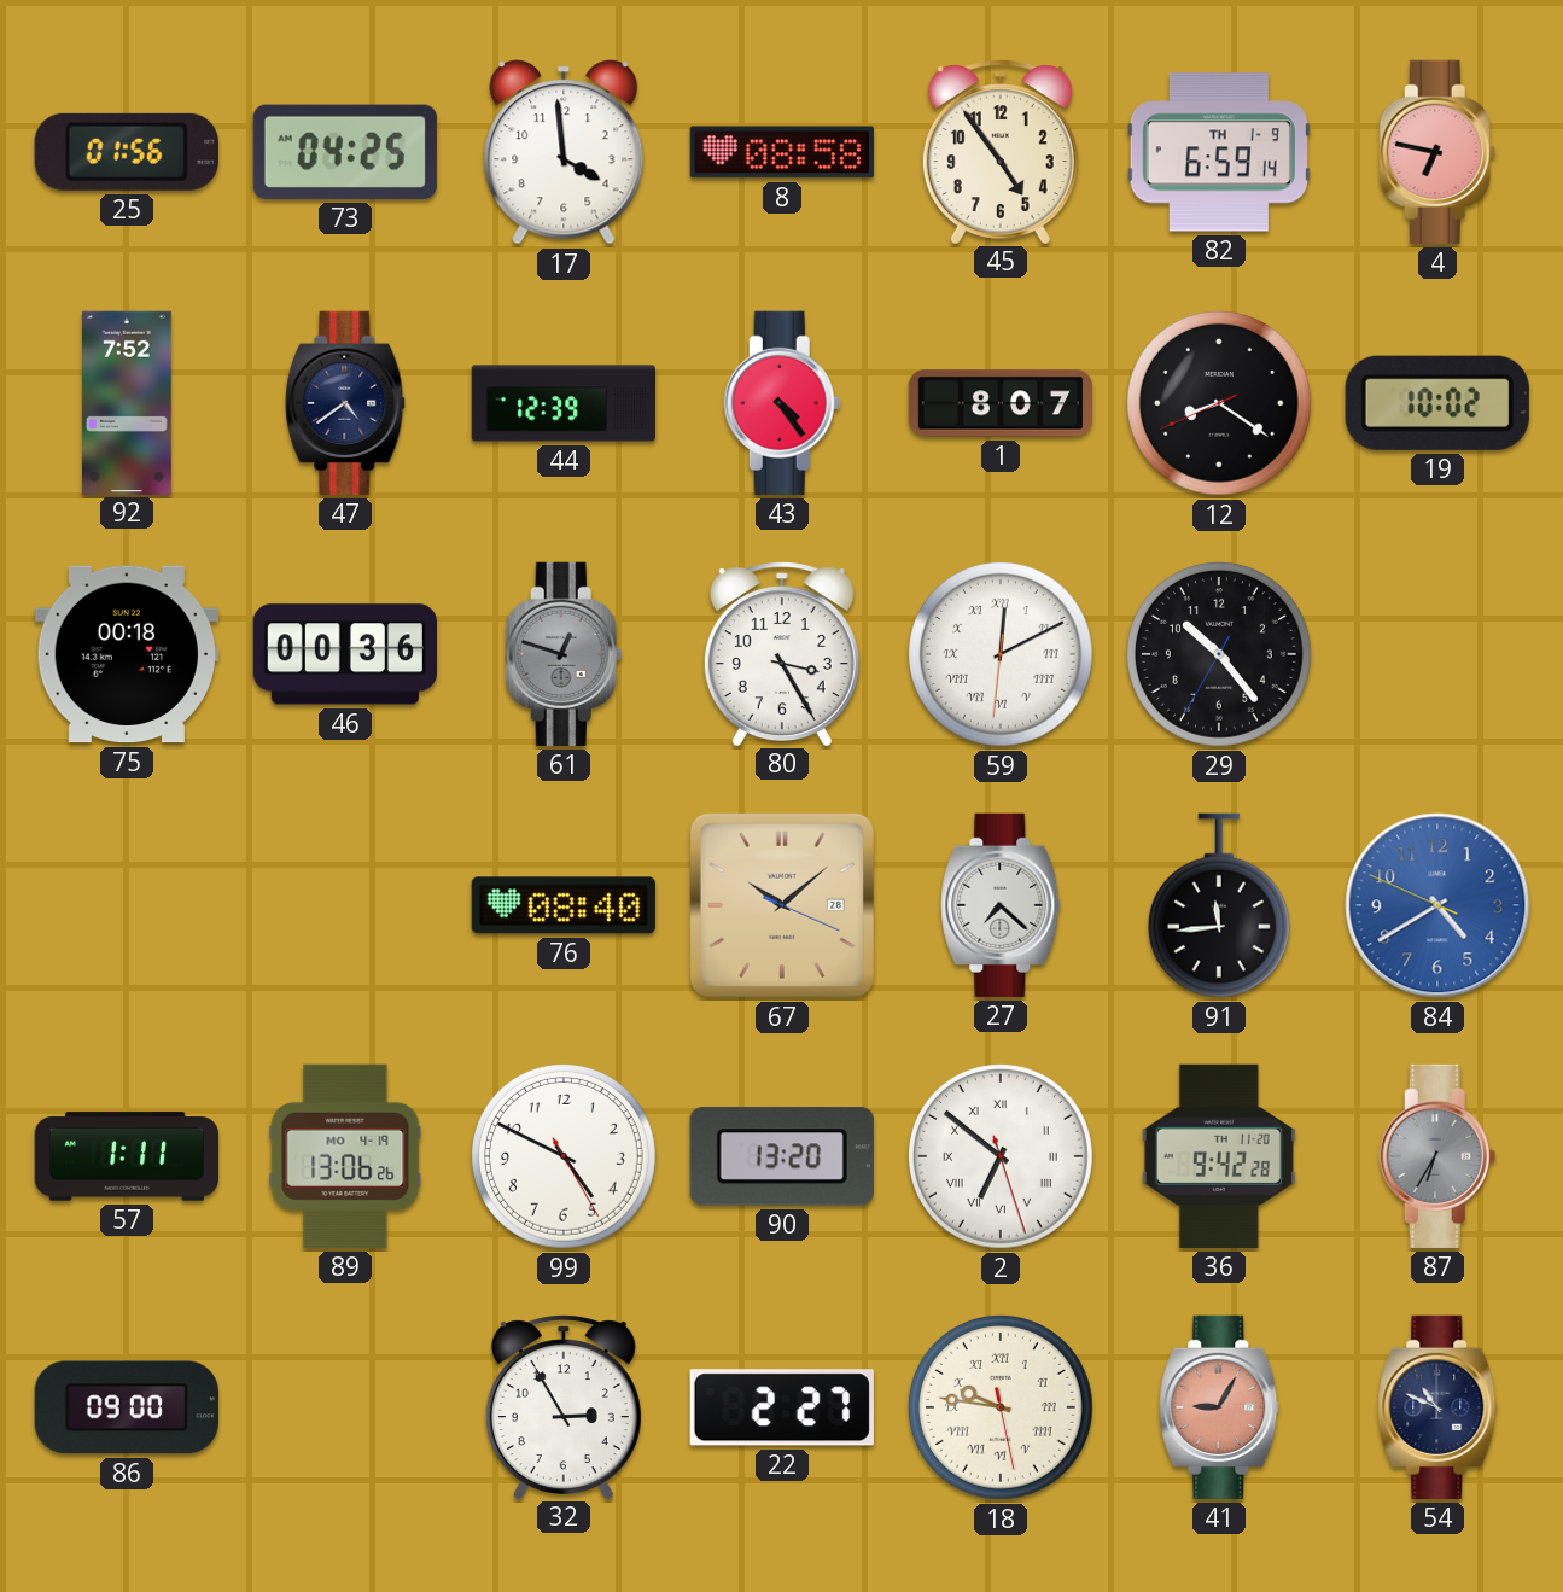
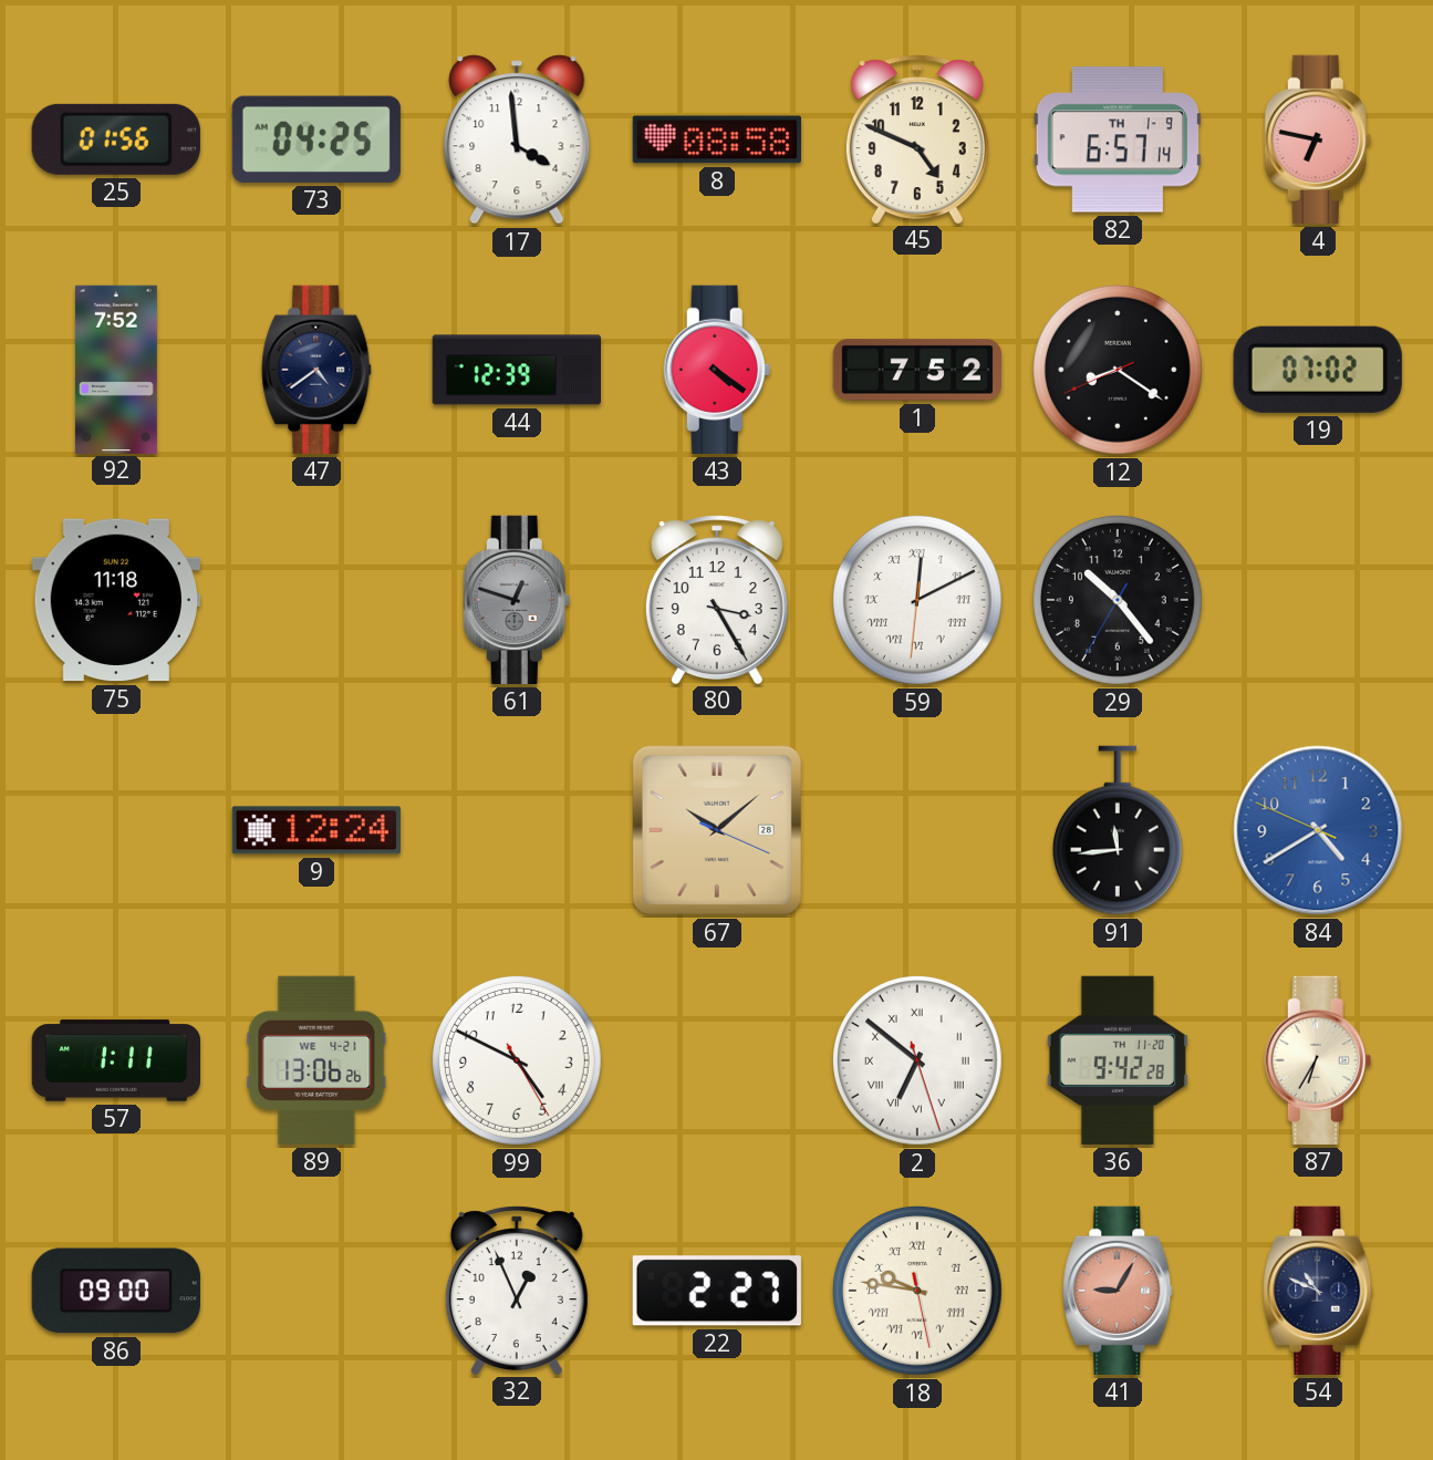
45: 4:54 -> 4:49 (917, 138)
82: 6:59 -> 6:57 (1118, 139)
43: 4:24 -> 4:21 (717, 370)
1: 8:07 -> 7:52 (916, 370)
19: 10:02 -> 07:02 (1318, 370)
75: 00:18 -> 11:18 (116, 600)
46: 00:36 -> none (345, 654)
9: none -> 12:24 (316, 830)
76: 08:40 -> none (564, 905)
27: 7:22 -> none (1001, 905)
89 date: MO 4-19 -> WE 4-21 (316, 1060)
90: 13:20 -> none (782, 1156)
87 dial: grey -> cream (1318, 1060)
32: 2:55 -> 12:56 (517, 1290)
